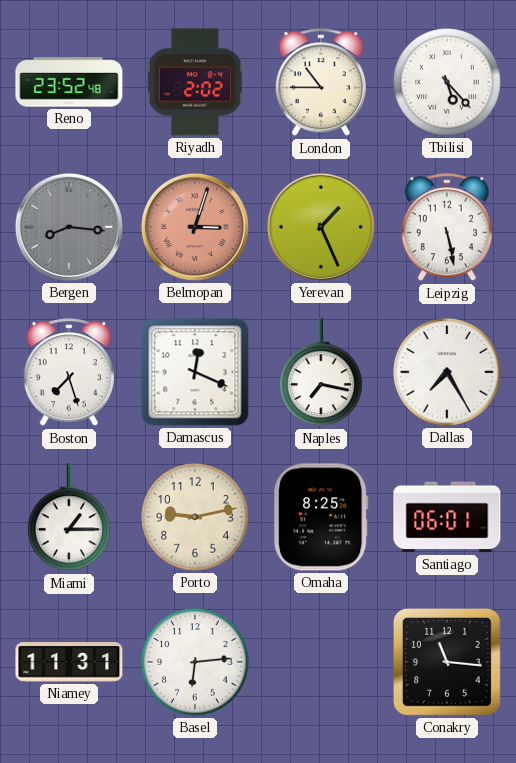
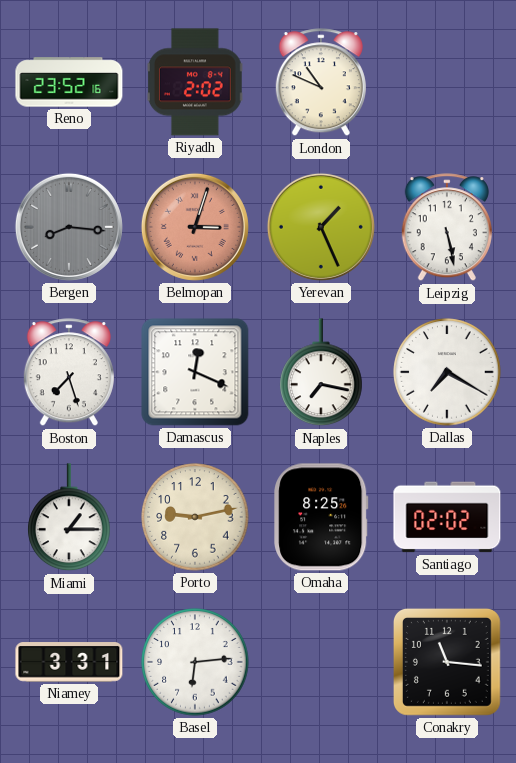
Reno: 23:52:48 -> 23:52:16 (69, 82)
London: 10:45 -> 10:49 (321, 83)
Tbilisi: 5:23 -> none (447, 82)
Dallas: 7:25 -> 7:20 (447, 372)
Santiago: 06:01 -> 02:02 (447, 517)
Niamey: 11:31 -> 3:31 (69, 662)
